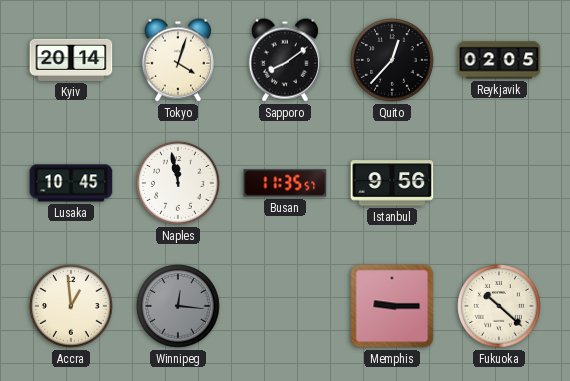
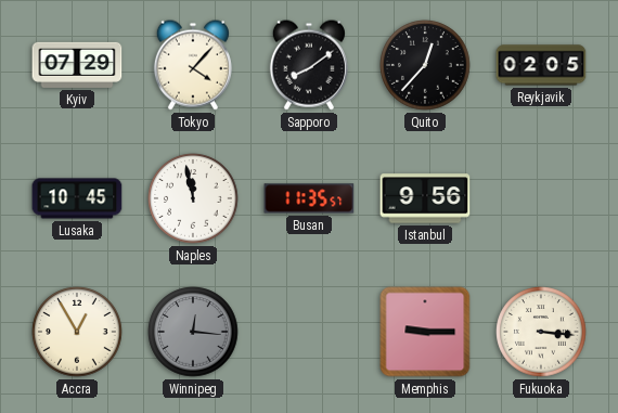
Kyiv: 20:14 -> 07:29 (77, 65)
Tokyo: 4:03 -> 4:07 (193, 65)
Accra: 12:59 -> 12:55 (77, 332)
Fukuoka: 10:22 -> 3:16 (541, 332)
